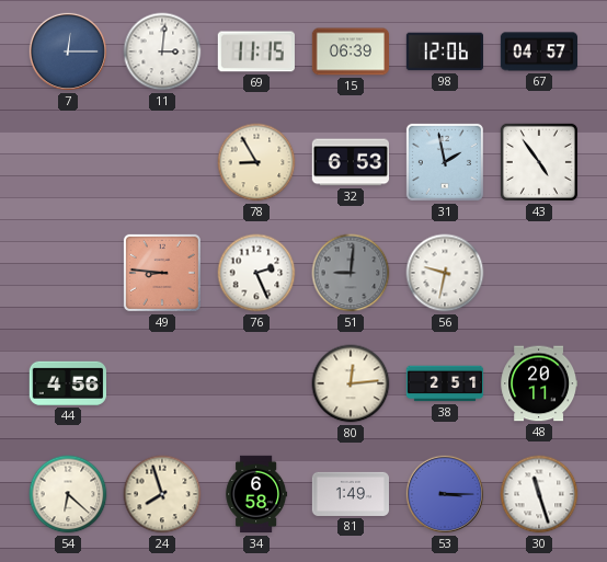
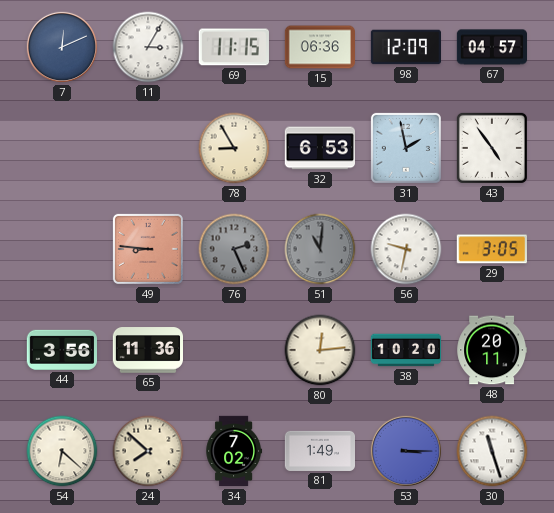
7: 12:15 -> 12:11 (62, 47)
11: 3:01 -> 3:05 (148, 47)
15: 06:39 -> 06:36 (319, 47)
98: 12:06 -> 12:09 (405, 47)
76 dial: white -> grey (234, 249)
51: 9:01 -> 11:01 (320, 249)
29: none -> 3:05 (492, 249)
44: 4:56 -> 3:56 (61, 350)
65: none -> 11:36 (147, 350)
38: 2:51 -> 10:20 (406, 350)
24: 7:57 -> 7:52 (148, 451)
34: 6:58 -> 7:02 (234, 451)
